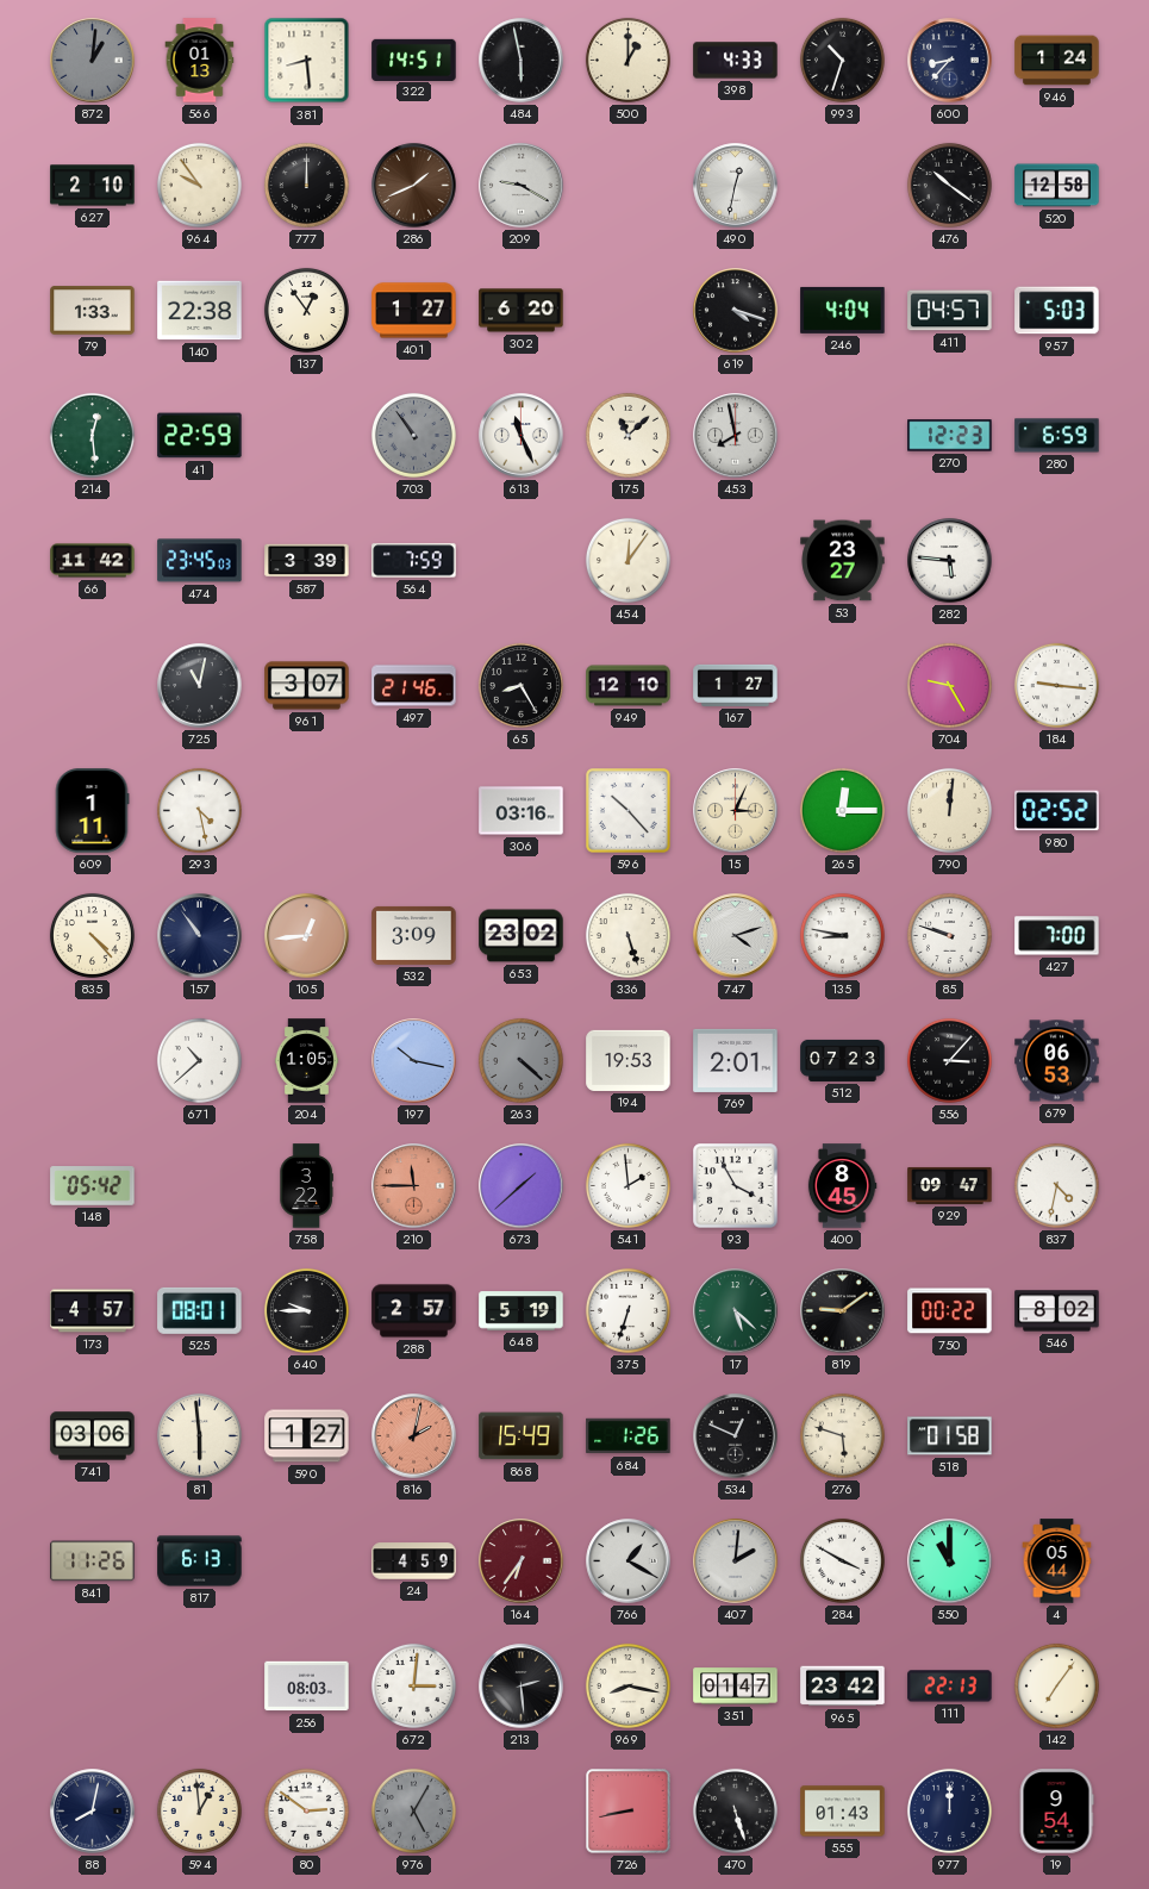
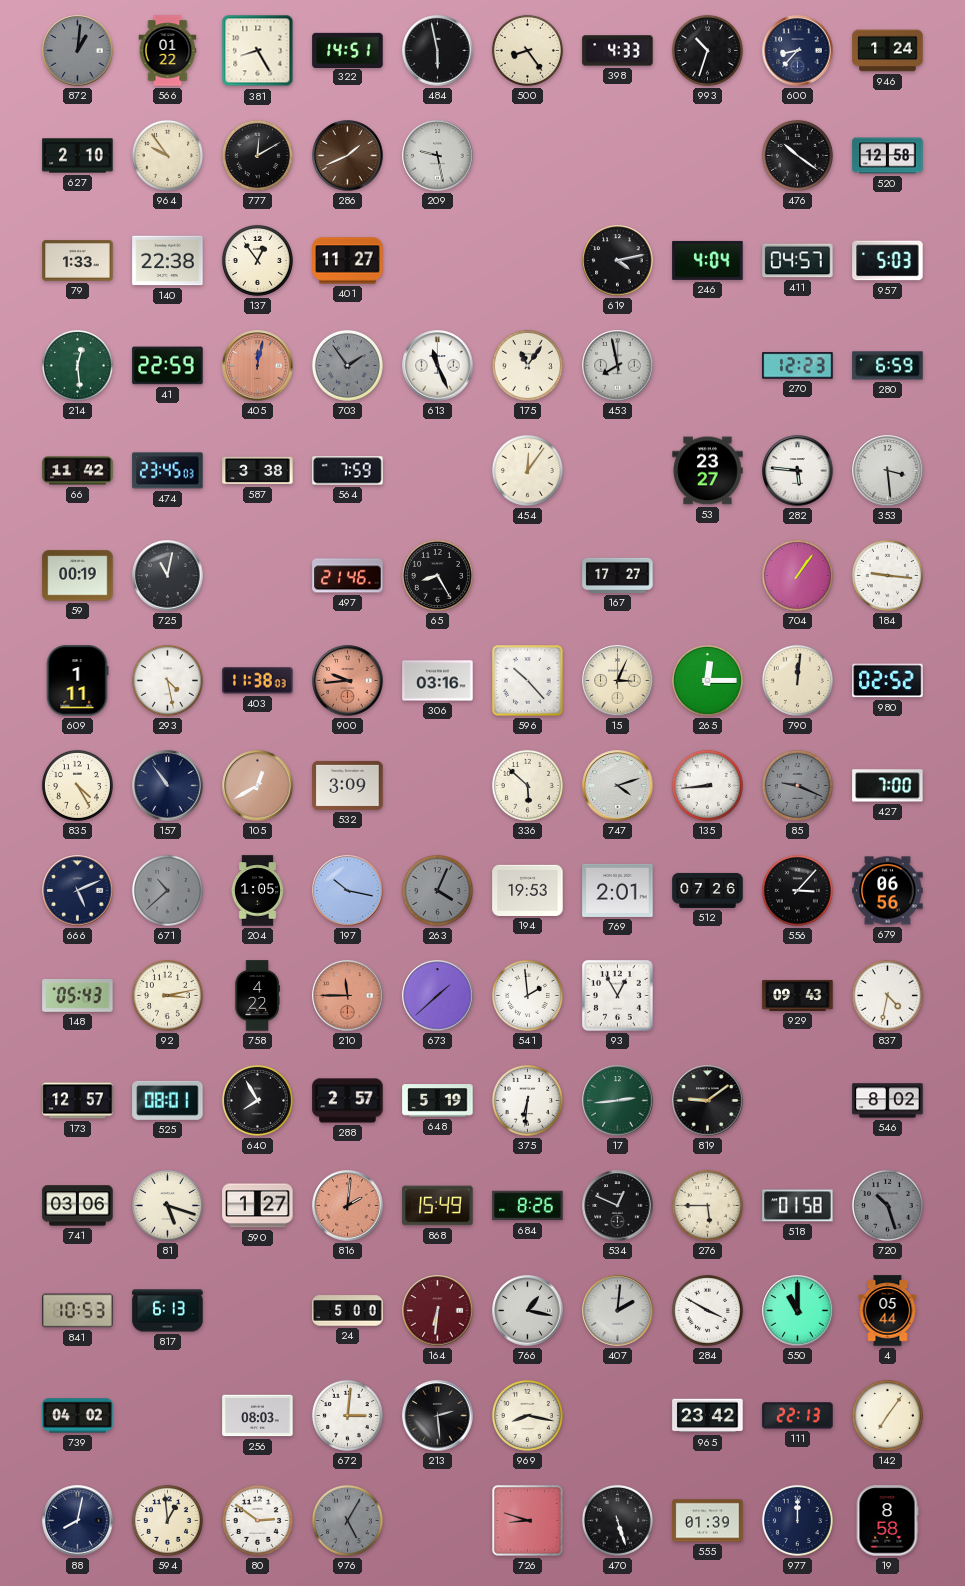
566: 01:13 -> 01:22 (168, 51)
381: 8:29 -> 8:25 (258, 51)
500: 1:00 -> 8:24 (527, 50)
777: 12:00 -> 12:10 (257, 155)
209: 9:20 -> 9:28 (438, 156)
490: 12:32 -> none (736, 186)
401: 1:27 -> 11:27 (348, 261)
302: 6:20 -> none (522, 311)
619: 4:18 -> 4:13 (618, 261)
405: none -> 12:02 (258, 366)
703: 10:54 -> 1:54 (347, 365)
175: 11:08 -> 11:06 (527, 365)
587: 3:39 -> 3:38 (258, 471)
353: none -> 3:29 (888, 471)
59: none -> 00:19 (78, 576)
961: 3:07 -> none (307, 686)
949: 12:10 -> none (629, 686)
167: 1:27 -> 17:27 (618, 575)
704: 9:25 -> 1:06 (797, 575)
403: none -> 11:38 (258, 681)
900: none -> 9:44 (348, 681)
835: 4:23 -> 4:25 (77, 785)
105: 12:44 -> 12:40 (258, 786)
653: 23:02 -> none (522, 936)
336: 5:27 -> 5:52 (527, 785)
135: 8:47 -> 8:44 (707, 785)
85: 9:48 -> 9:19 (797, 785)
85 dial: white -> grey (797, 785)
666: none -> 5:11 (78, 891)
671 dial: white -> grey (167, 890)
263: 4:22 -> 4:04 (437, 890)
512: 07:23 -> 07:26 (708, 890)
679: 06:53 -> 06:56 (888, 891)
148: 05:42 -> 05:43 (78, 996)
92: none -> 3:13 (167, 995)
758: 3:22 -> 4:22 (257, 996)
93: 3:55 -> 12:55 (618, 996)
400: 8:45 -> none (842, 1186)
929: 09:47 -> 09:43 (798, 995)
173: 4:57 -> 12:57 (78, 1101)
640: 9:45 -> 7:55 (257, 1100)
375: 6:33 -> 6:31 (527, 1100)
17: 5:22 -> 2:44 (618, 1101)
750: 00:22 -> none (950, 1311)
81: 5:59 -> 5:18 (167, 1205)
816: 2:02 -> 2:01 (348, 1206)
684: 1:26 -> 8:26 (528, 1206)
276: 5:48 -> 5:45 (707, 1205)
720: none -> 10:27 (887, 1205)
841: 11:26 -> 10:53 (78, 1311)
24: 4:59 -> 5:00 (348, 1311)
164: 6:36 -> 6:31 (438, 1311)
766: 1:20 -> 1:17 (528, 1311)
739: none -> 04:02 (78, 1416)
351: 01:47 -> none (736, 1687)
726: 8:43 -> 8:48 (528, 1521)
555: 01:43 -> 01:39 (708, 1521)
19: 9:54 -> 8:58 (887, 1521)
